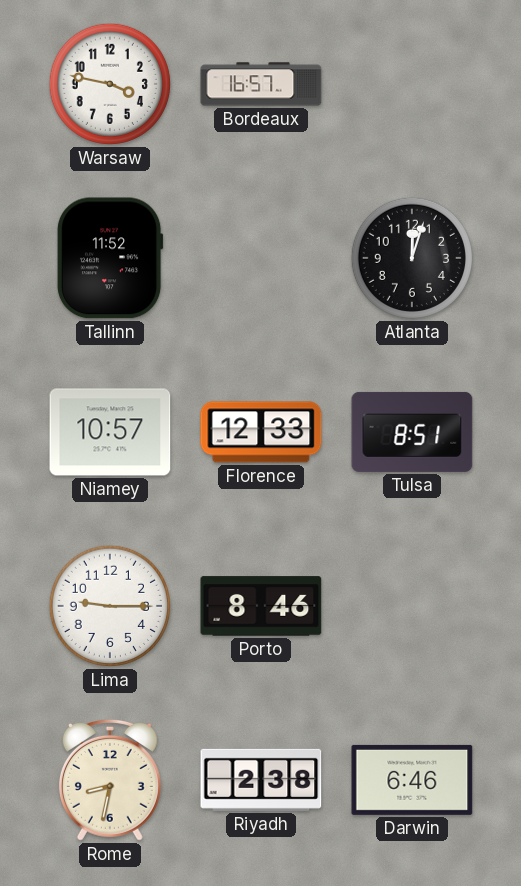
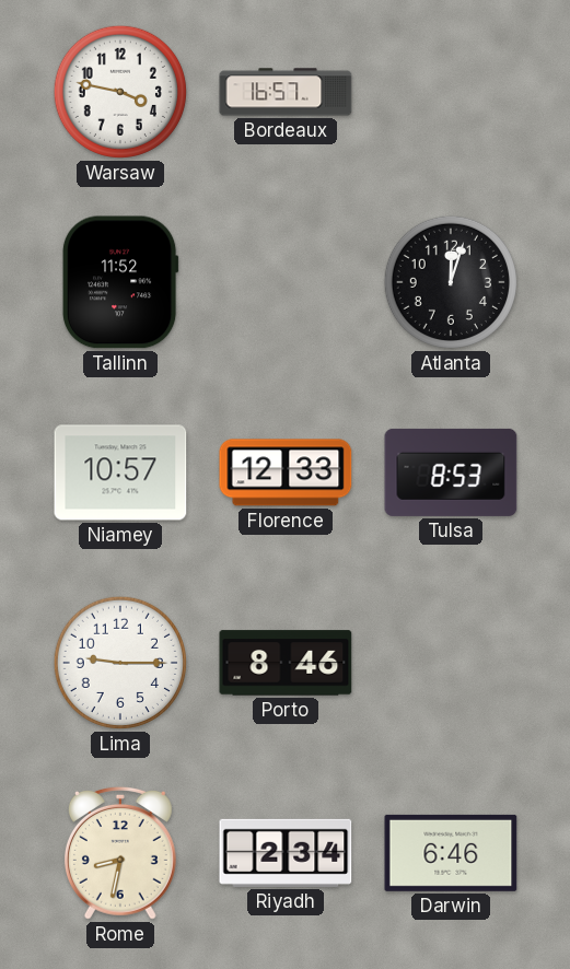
Tulsa: 8:51 -> 8:53 (451, 472)
Riyadh: 2:38 -> 2:34 (286, 853)
